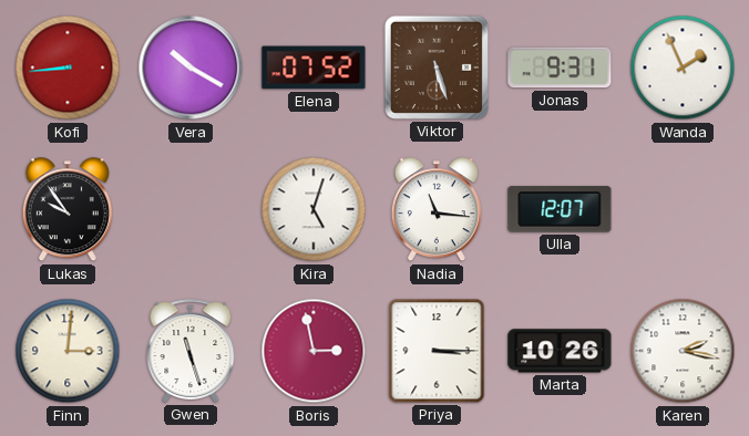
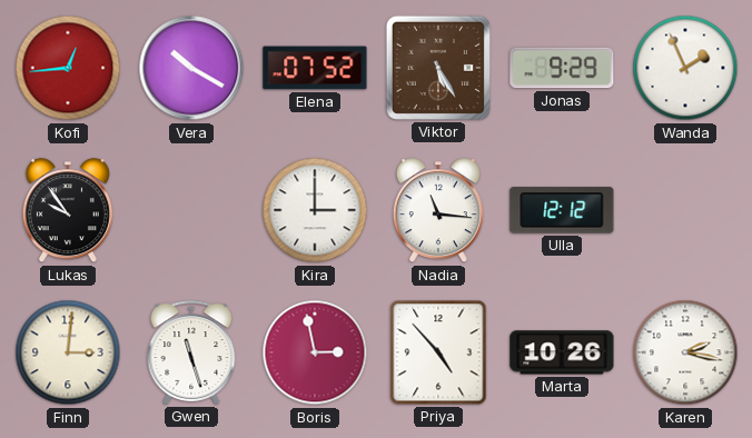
Kofi: 8:44 -> 12:44 (68, 68)
Viktor: 5:27 -> 5:25 (438, 68)
Jonas: 9:31 -> 9:29 (562, 68)
Kira: 5:03 -> 3:00 (315, 210)
Ulla: 12:07 -> 12:12 (562, 210)
Priya: 3:15 -> 4:53 (438, 352)
